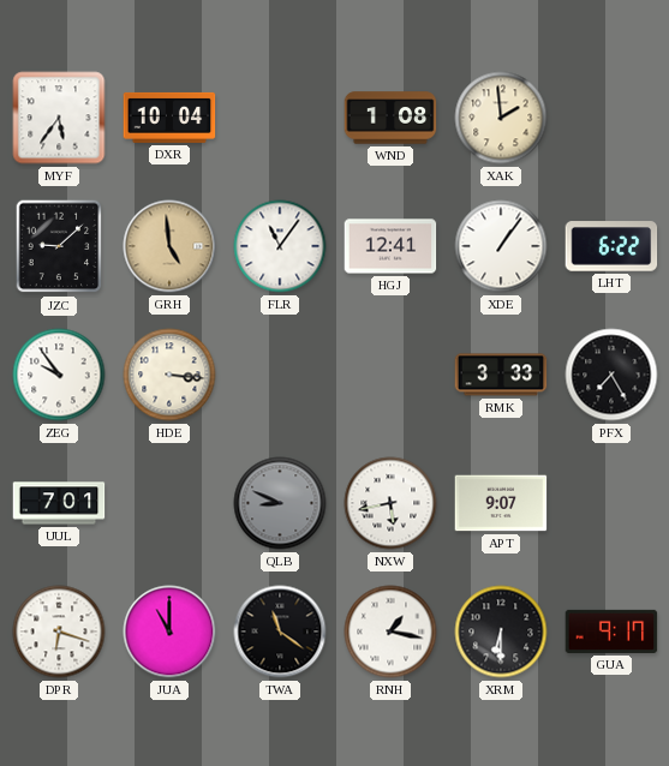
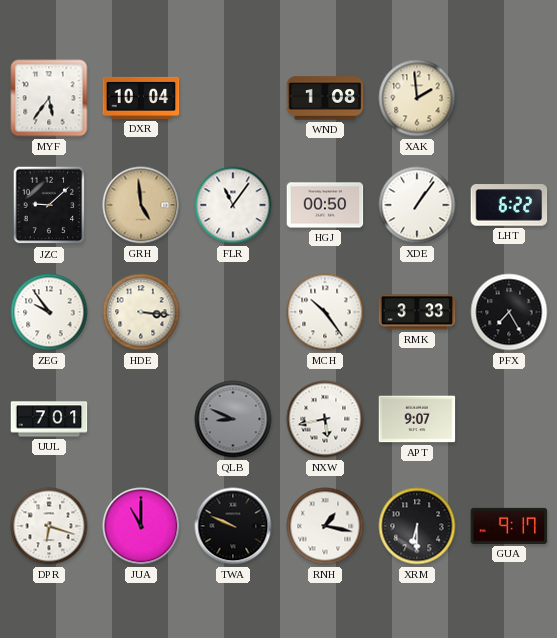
HGJ: 12:41 -> 00:50 (325, 205)
MCH: none -> 10:24 (325, 312)
TWA: 11:21 -> 9:49 (233, 526)
